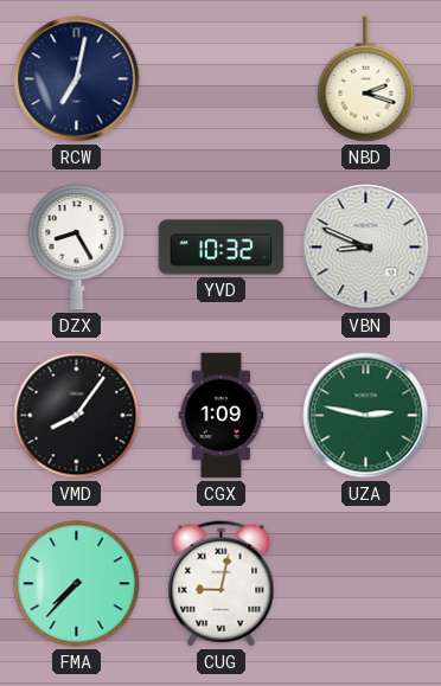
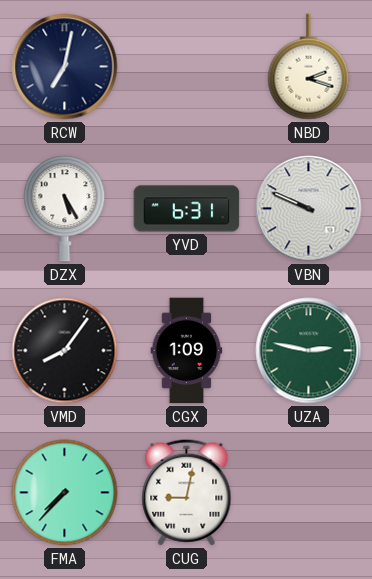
DZX: 8:25 -> 5:25 (65, 209)
YVD: 10:32 -> 6:31 (187, 209)
VBN: 8:49 -> 9:49 (309, 209)
